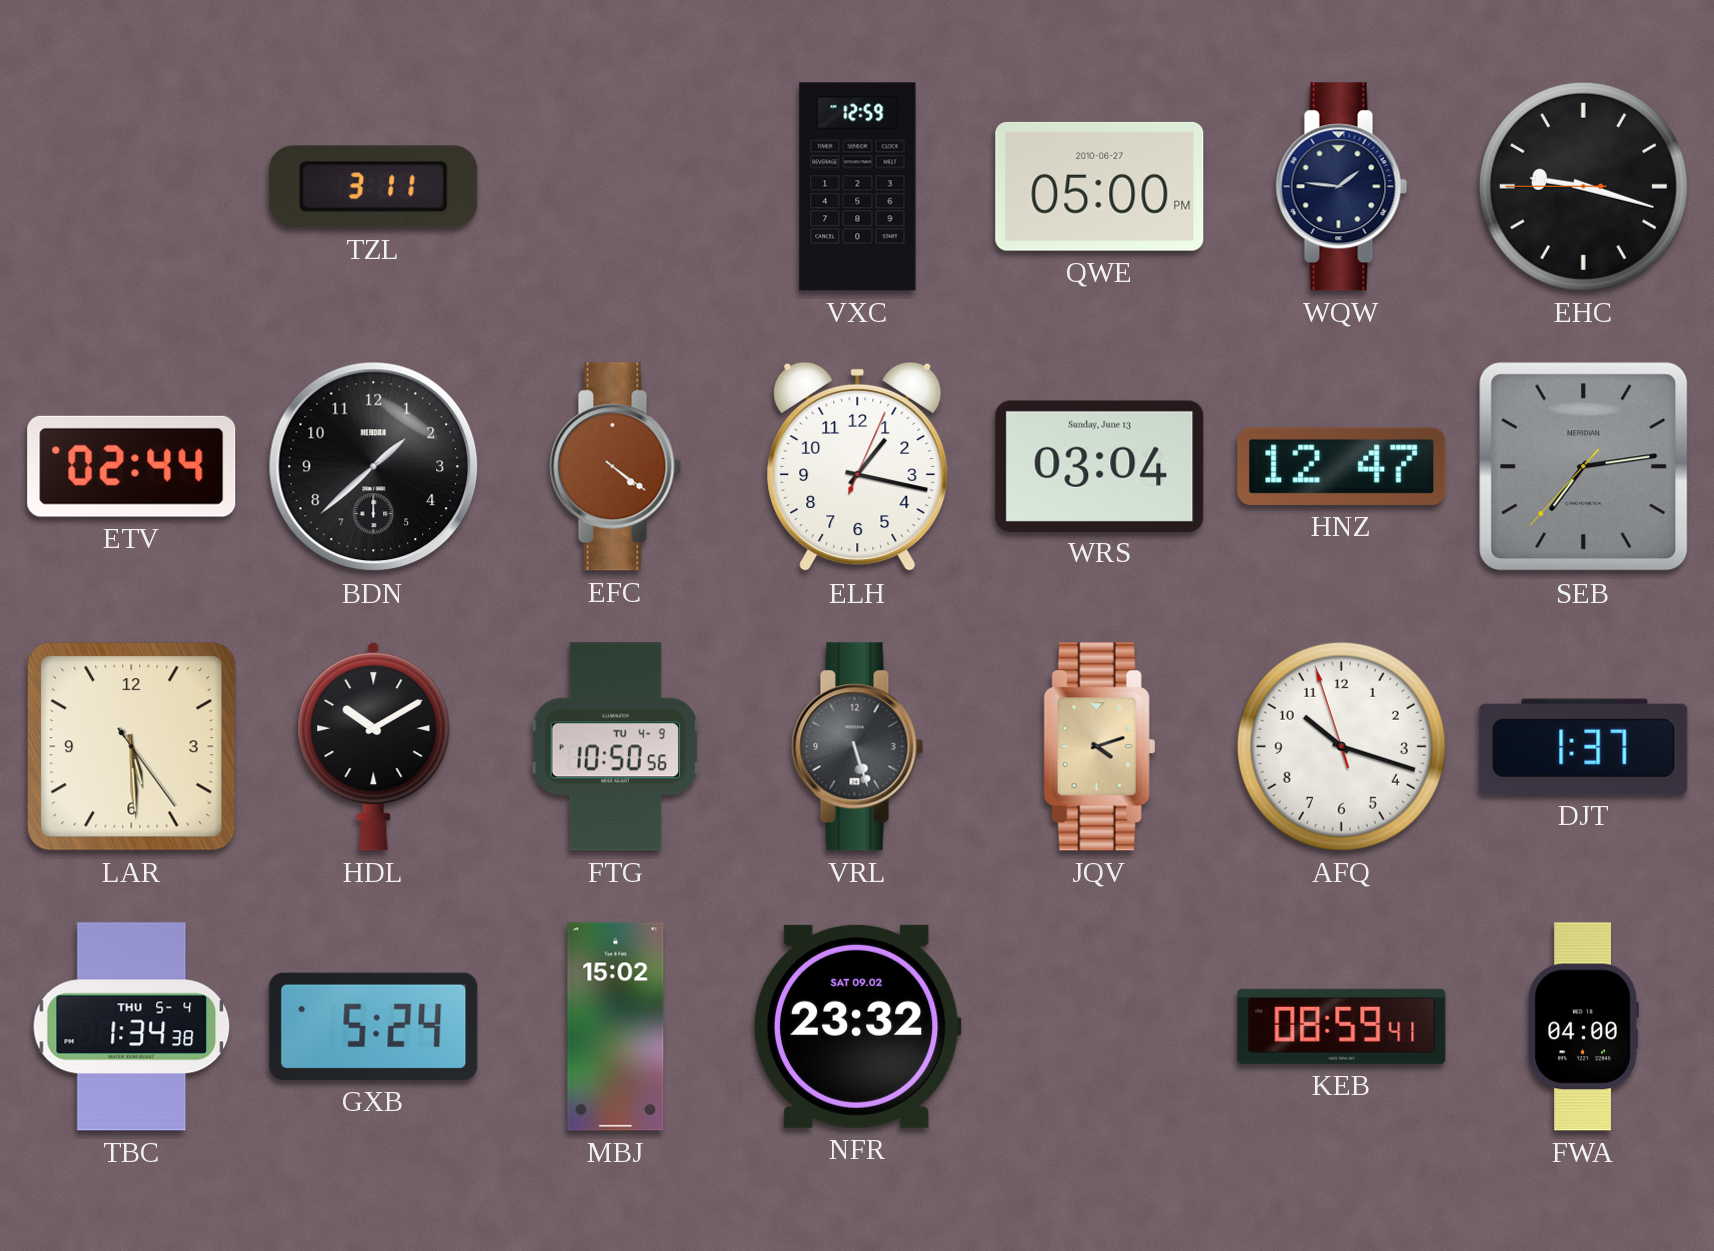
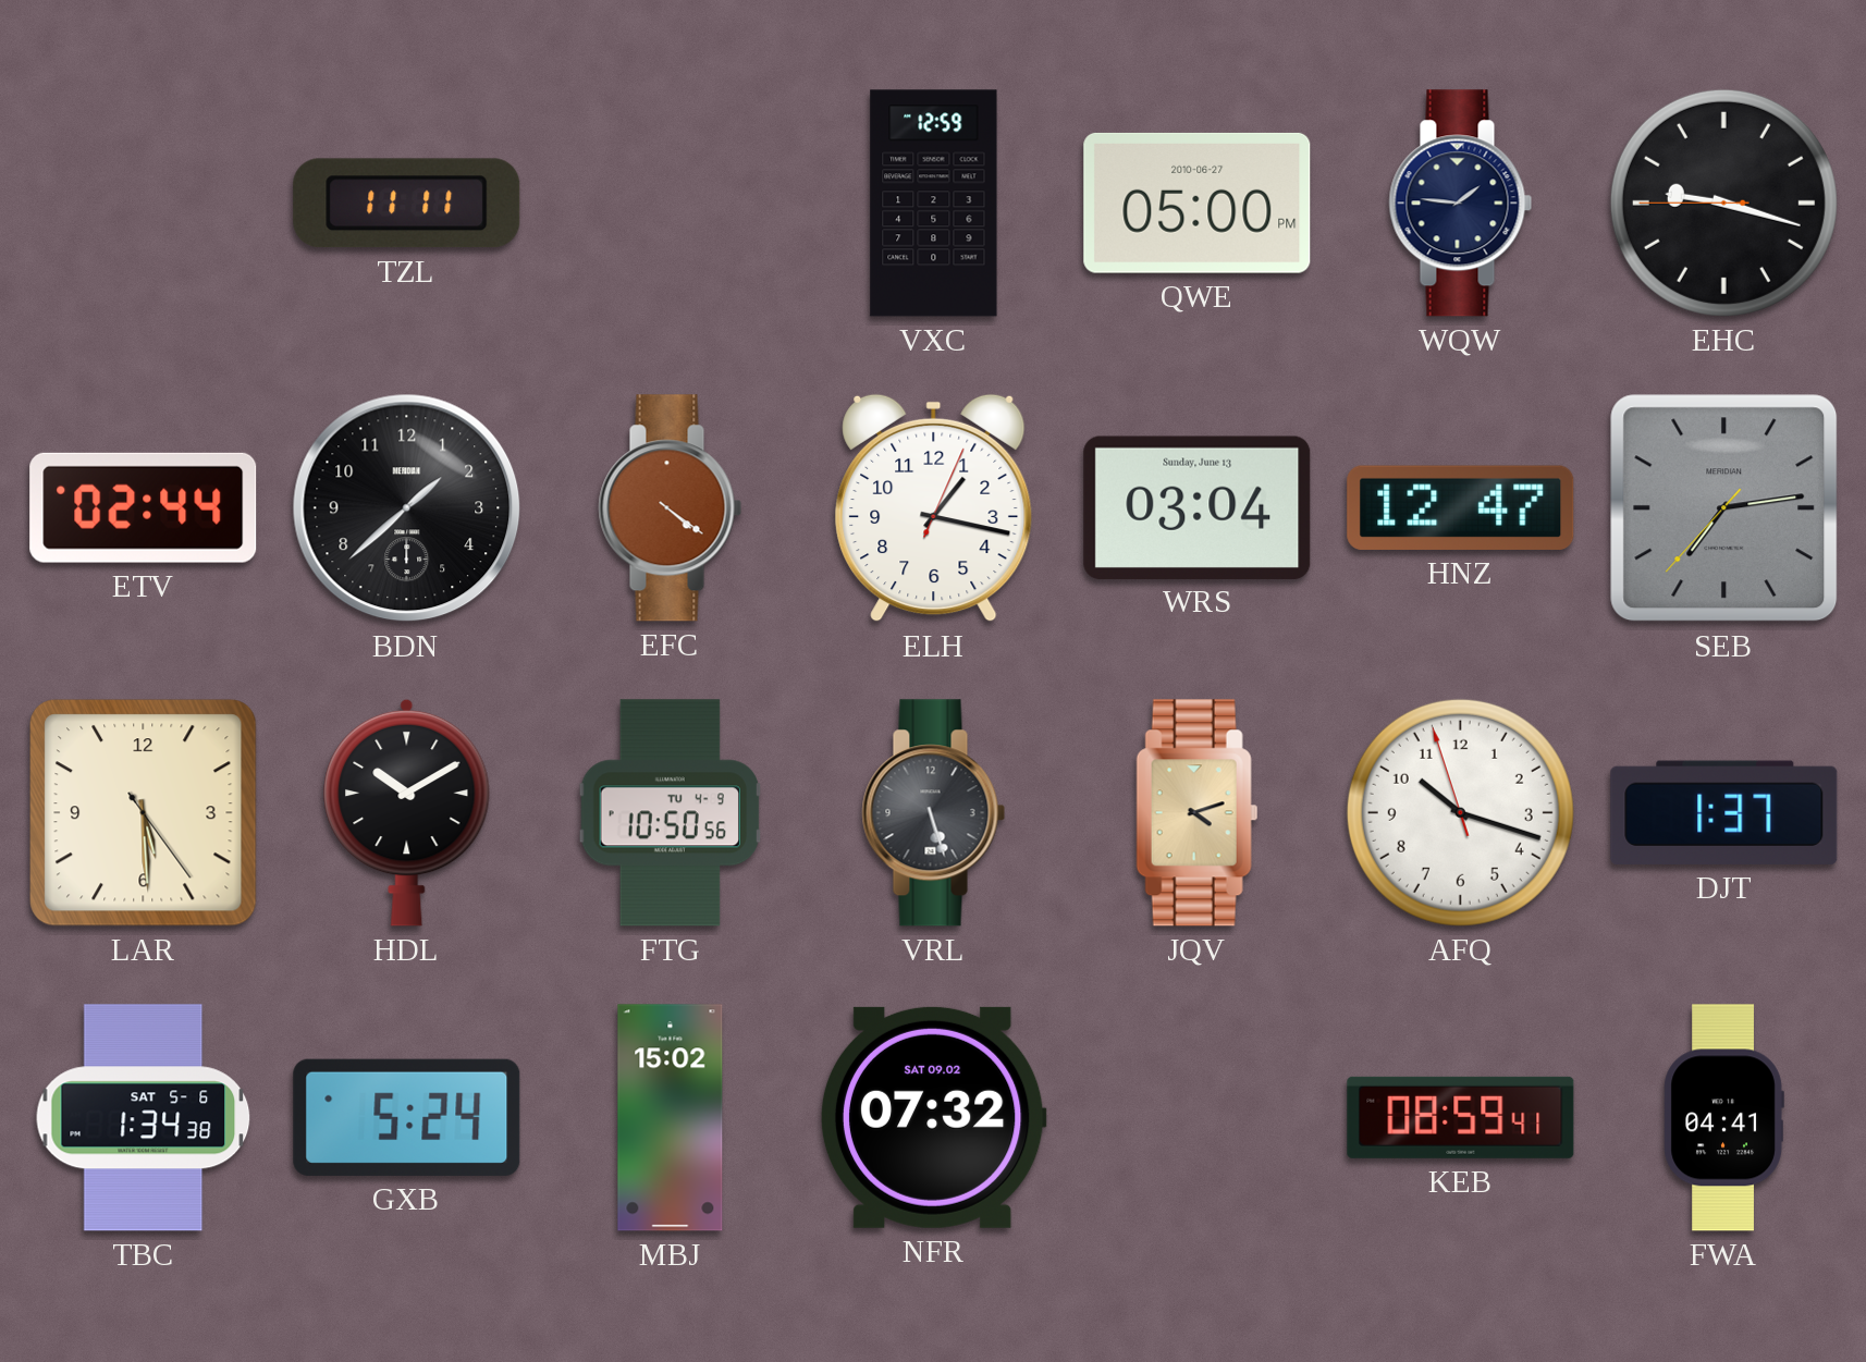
TZL: 3:11 -> 11:11 (407, 204)
TBC date: THU 5-4 -> SAT 5-6 (144, 1118)
NFR: 23:32 -> 07:32 (933, 1117)
FWA: 04:00 -> 04:41 (1723, 1118)
